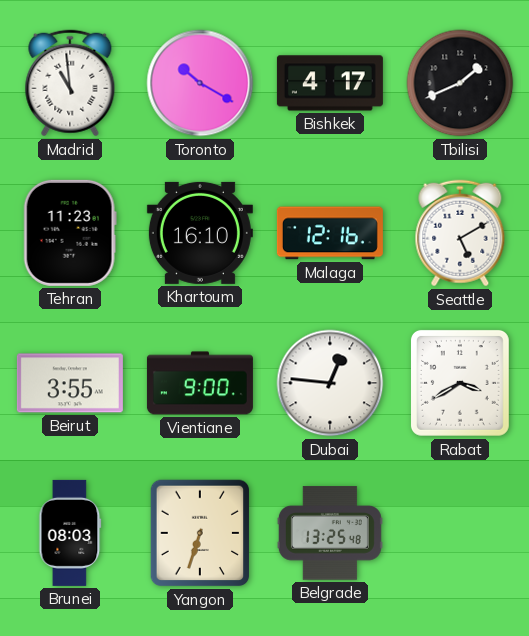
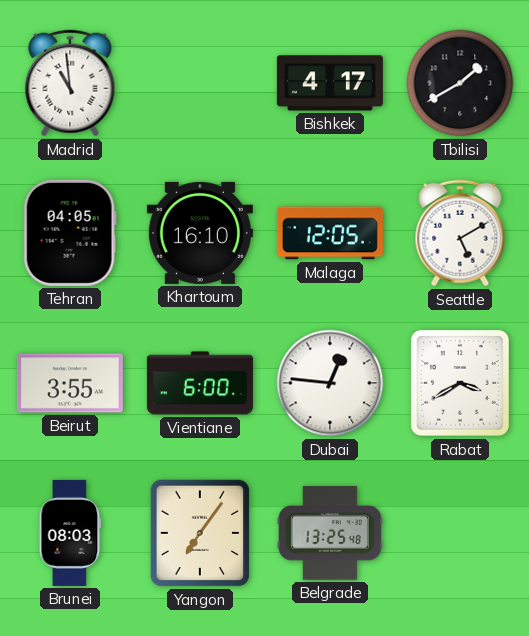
Toronto: 10:20 -> none (200, 83)
Tbilisi: 1:41 -> 1:40 (460, 83)
Tehran: 11:23 -> 04:05 (70, 233)
Malaga: 12:16 -> 12:05 (330, 233)
Vientiane: 9:00 -> 6:00 (200, 383)
Yangon: 6:33 -> 7:06 (200, 533)
